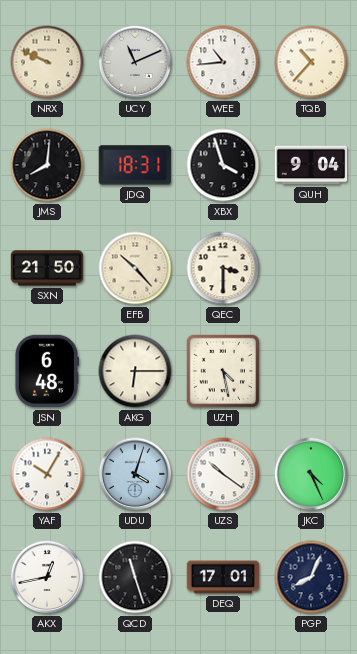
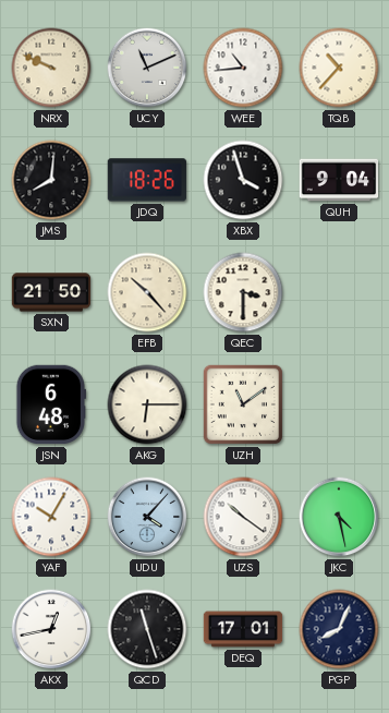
JDQ: 18:31 -> 18:26 (146, 180)
UZH: 4:28 -> 11:09 (243, 404)
UDU: 4:03 -> 4:07 (147, 517)
JKC: 4:26 -> 4:28 (339, 517)
